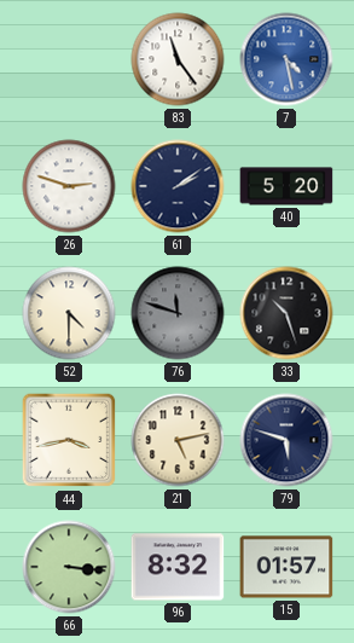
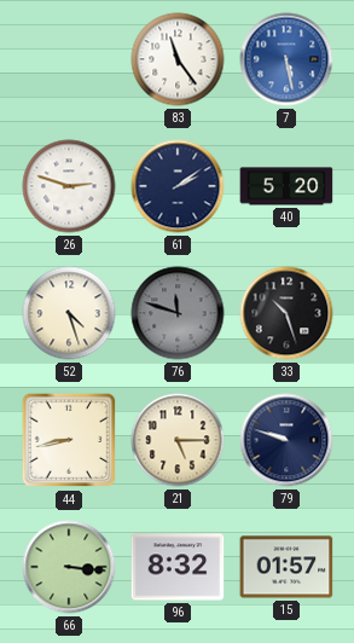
7: 4:28 -> 5:28 (286, 59)
52: 4:30 -> 4:27 (69, 313)
44: 3:43 -> 8:43 (69, 440)
21: 5:13 -> 5:15 (178, 440)
79: 5:48 -> 9:48 (286, 440)
